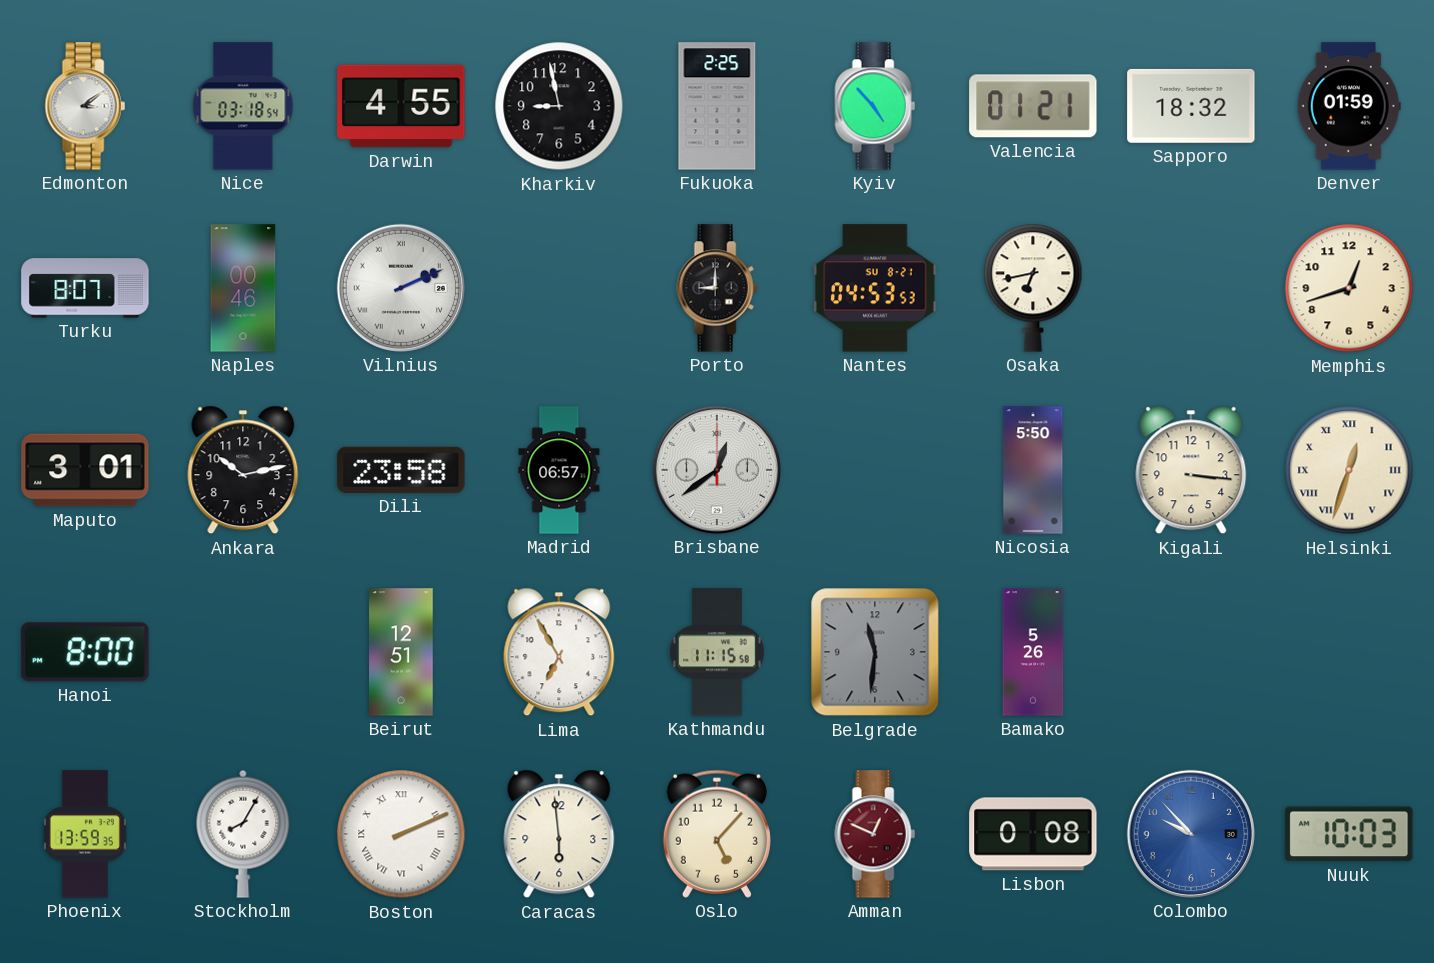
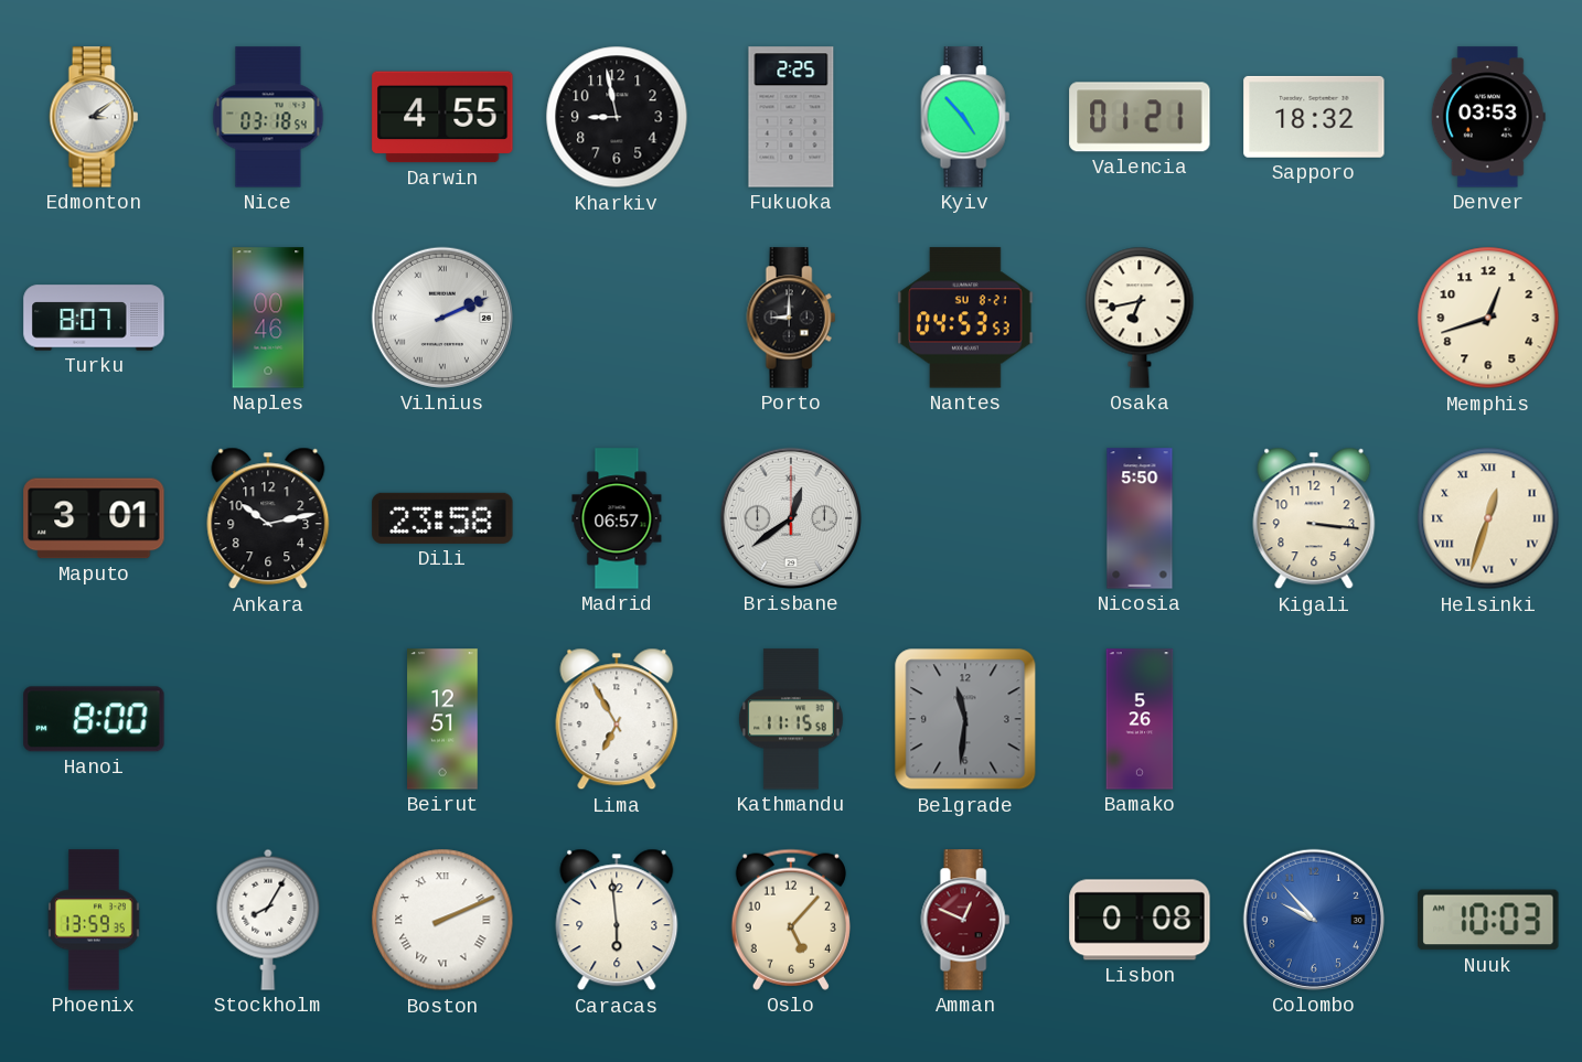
Denver: 01:59 -> 03:53 (1488, 117)
